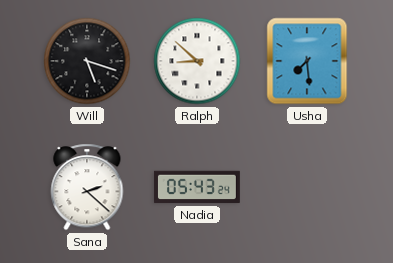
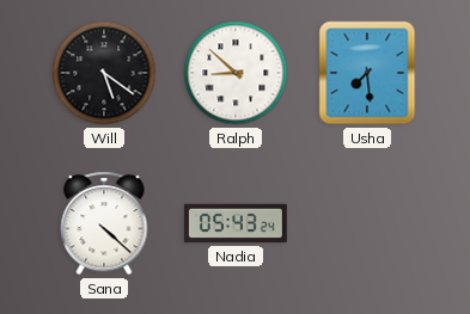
Will: 5:18 -> 5:21 (104, 73)
Sana: 2:22 -> 4:22 (104, 223)
